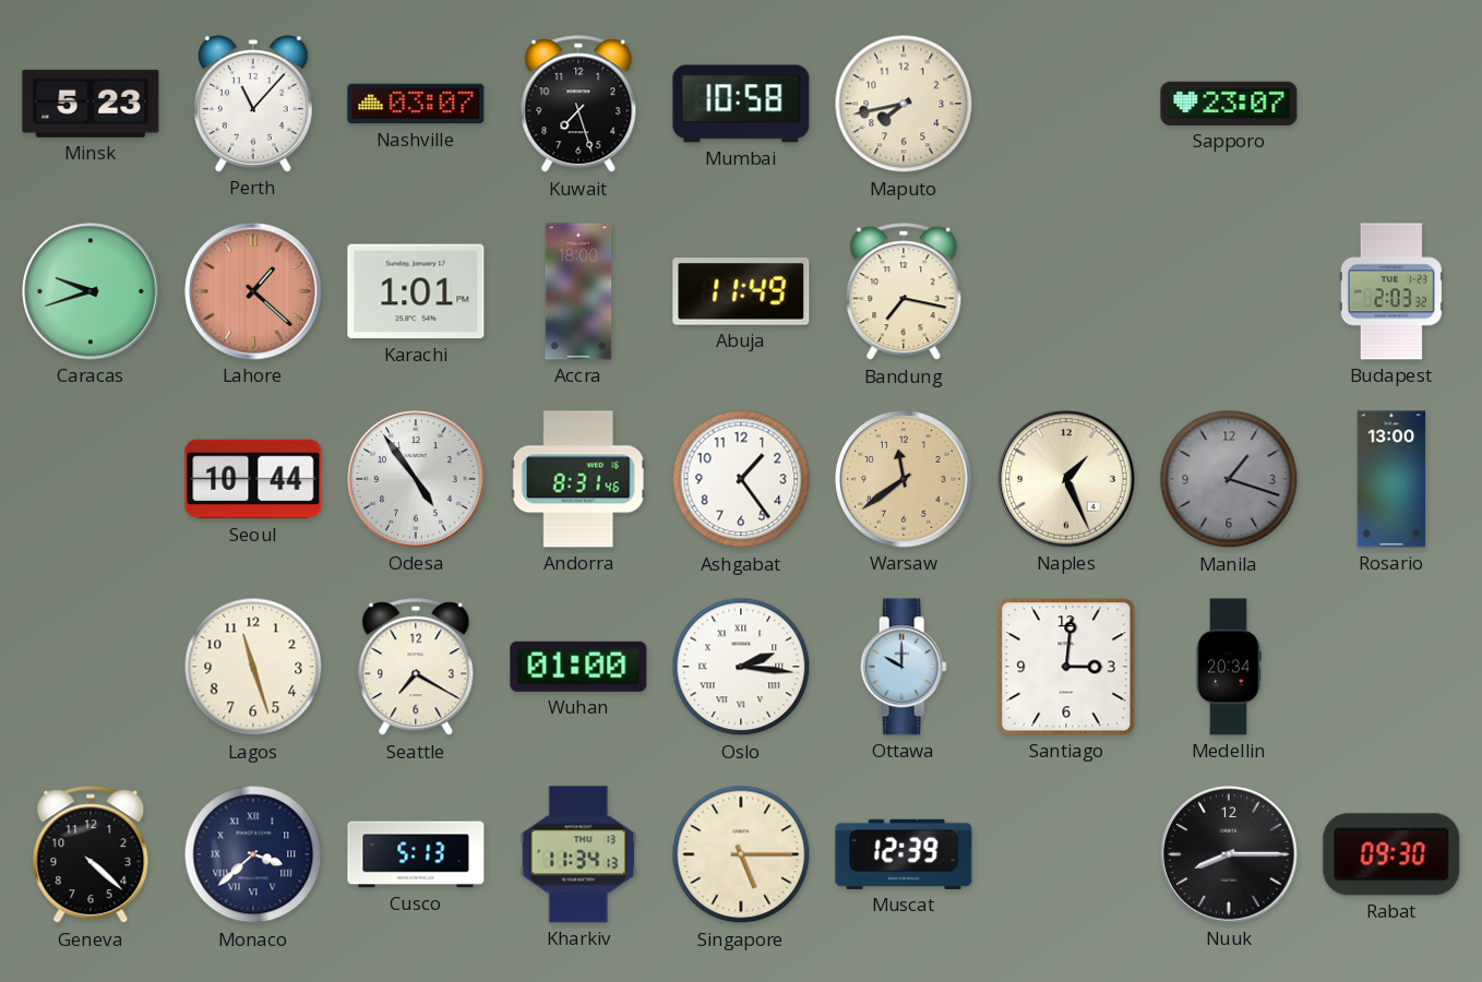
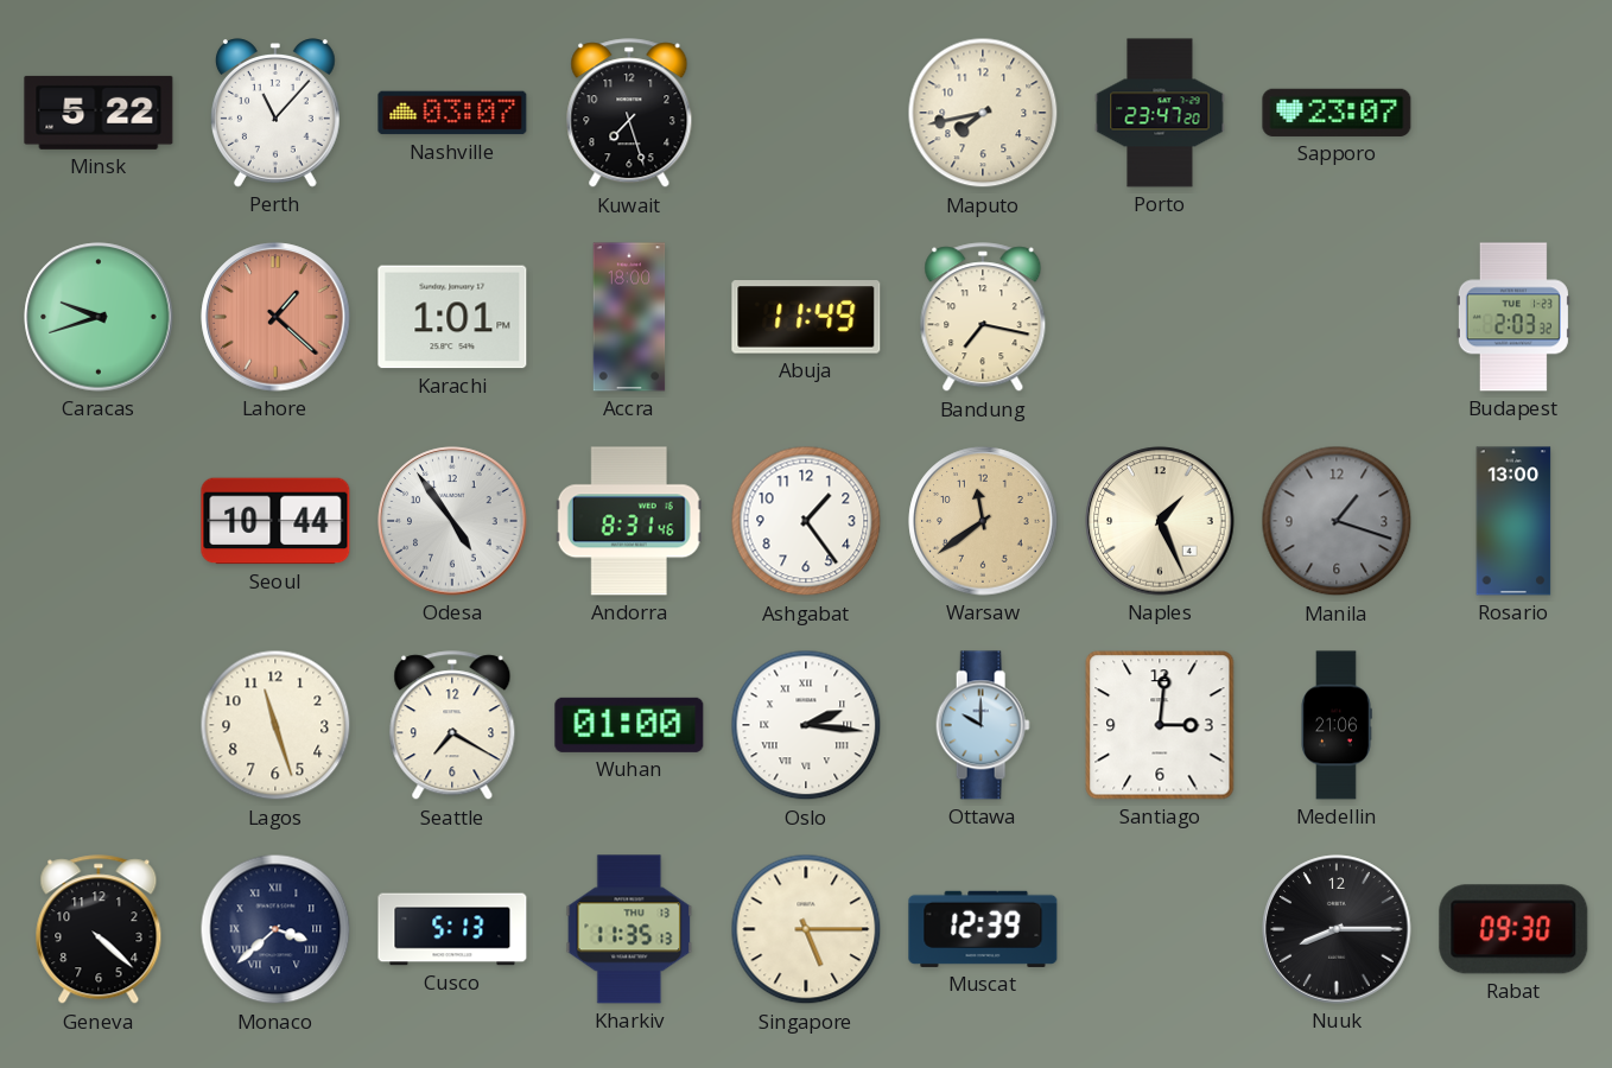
Minsk: 5:23 -> 5:22 (99, 113)
Mumbai: 10:58 -> none (741, 104)
Porto: none -> 23:47 (1160, 113)
Medellin: 20:34 -> 21:06 (1337, 725)
Kharkiv: 11:34 -> 11:35 (629, 929)
